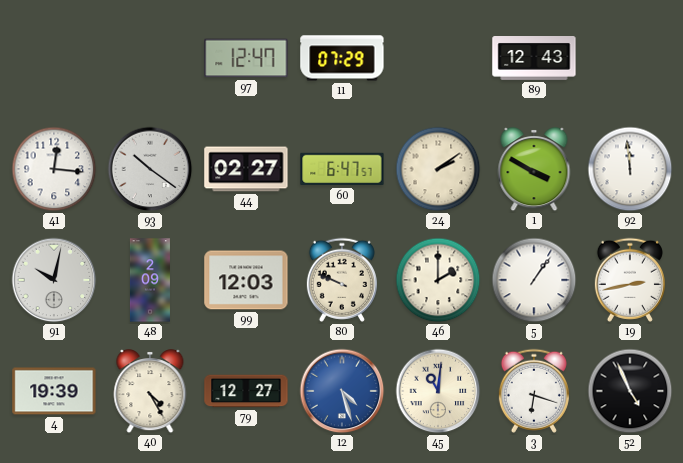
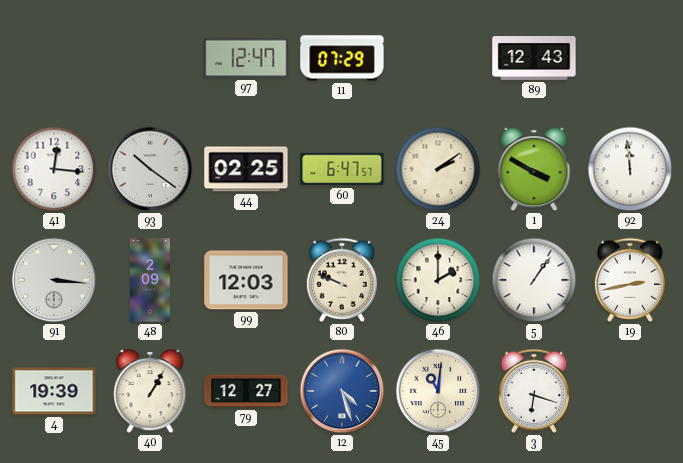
44: 02:27 -> 02:25 (246, 169)
91: 10:02 -> 3:16 (54, 280)
40: 4:25 -> 1:05 (150, 392)
52: 4:56 -> none (630, 391)
